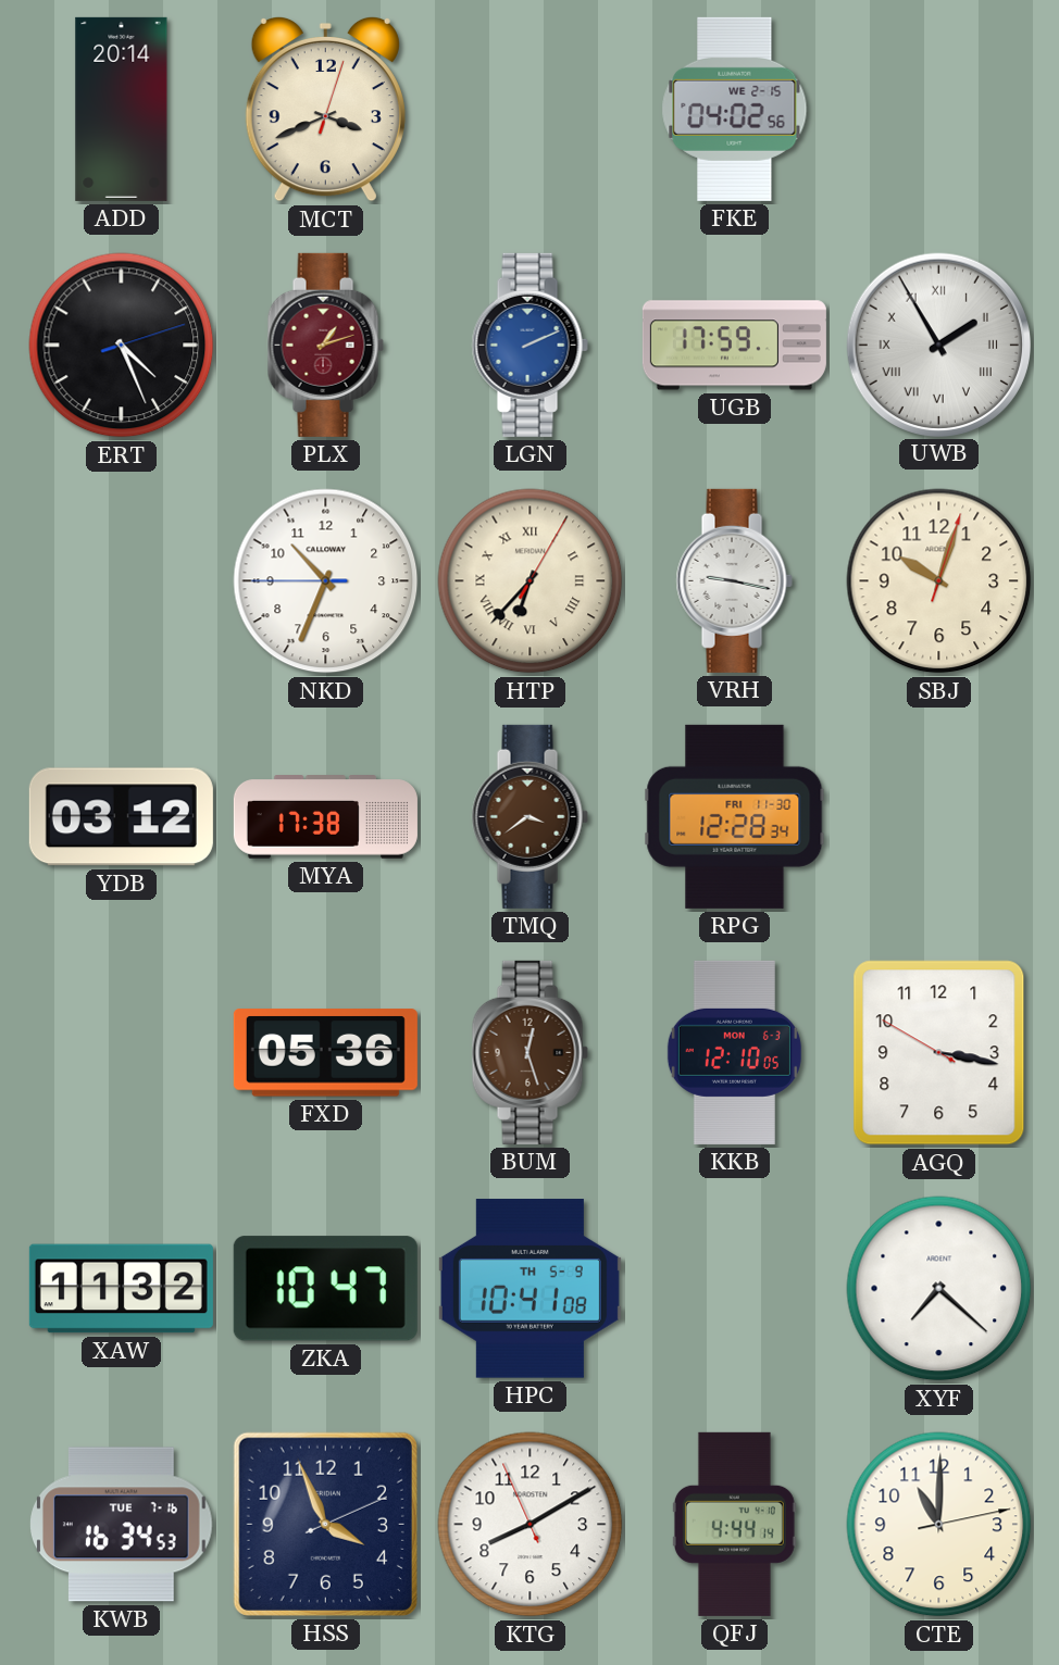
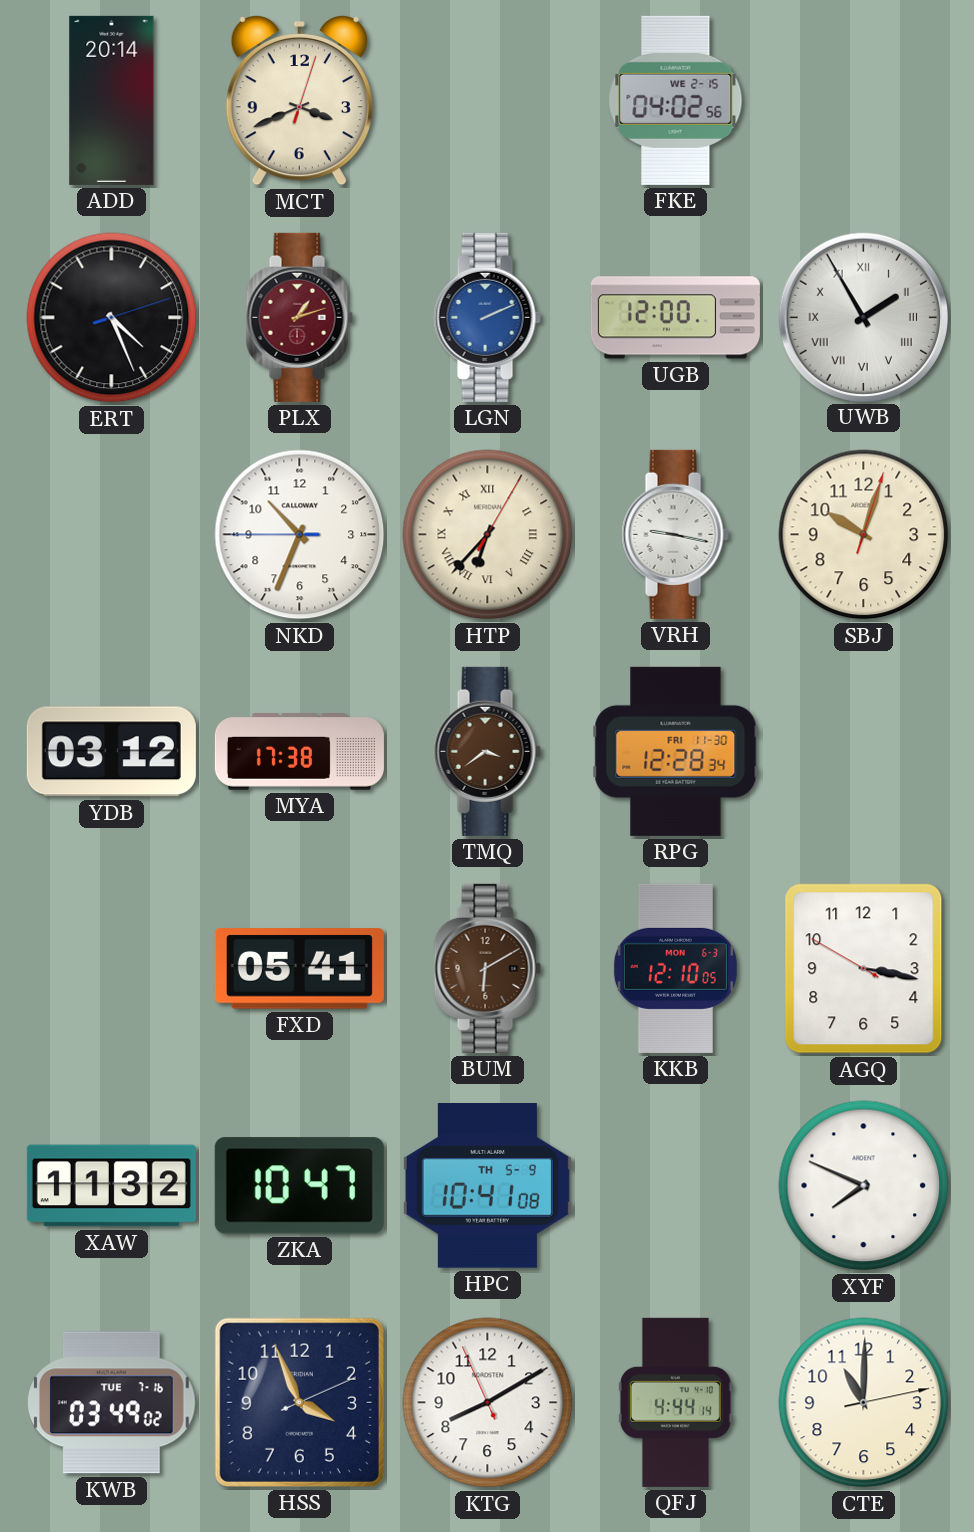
UGB: 17:59 -> 12:00 (675, 318)
FXD: 05:36 -> 05:41 (299, 969)
BUM: 12:27 -> 6:10 (487, 968)
XYF: 7:22 -> 7:49 (864, 1186)
KWB: 16:34 -> 03:49 (112, 1403)
